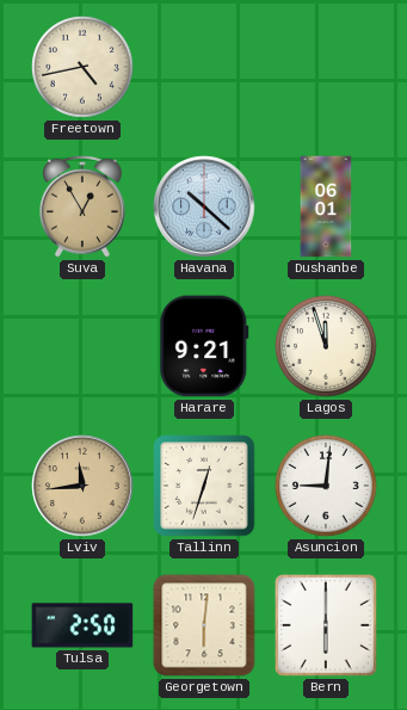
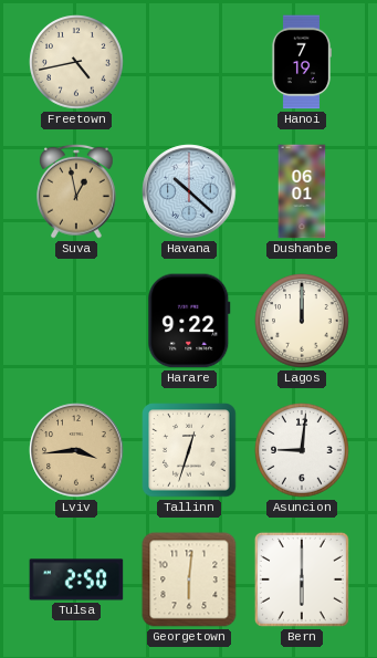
Hanoi: none -> 7:19 (301, 62)
Suva: 12:55 -> 12:58 (76, 191)
Harare: 9:21 -> 9:22 (189, 321)
Lagos: 11:57 -> 12:00 (302, 321)
Lviv: 11:44 -> 3:44 (76, 450)
